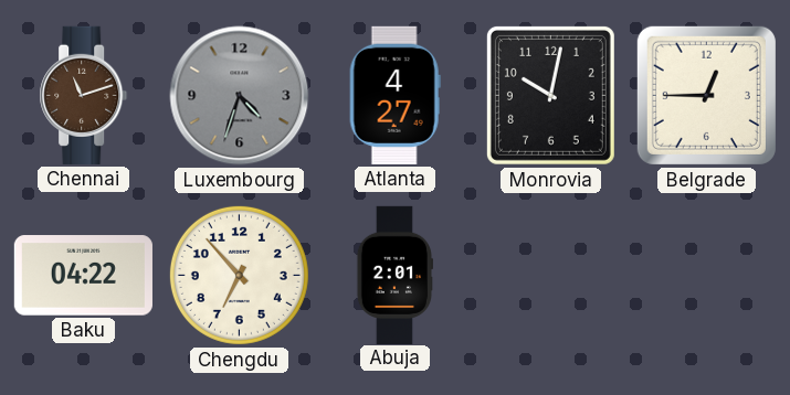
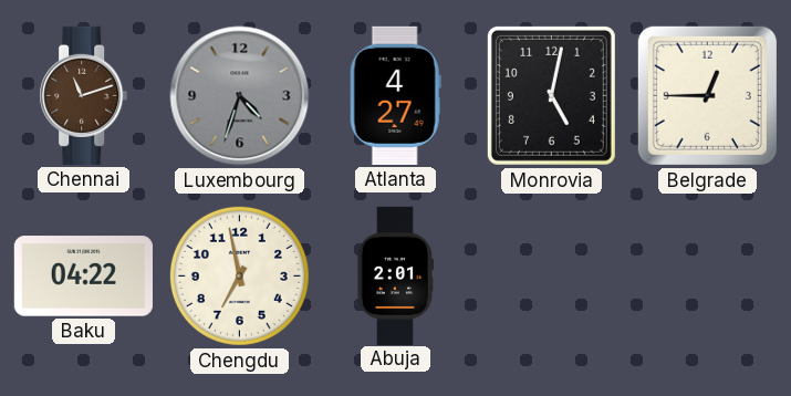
Monrovia: 10:02 -> 5:02 (551, 95)
Chengdu: 6:53 -> 6:58 (239, 275)
